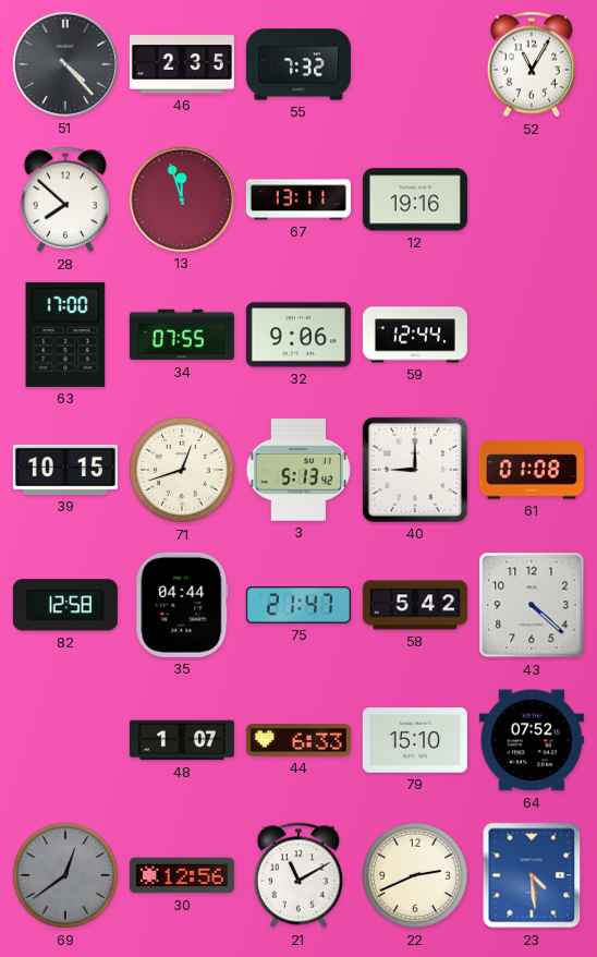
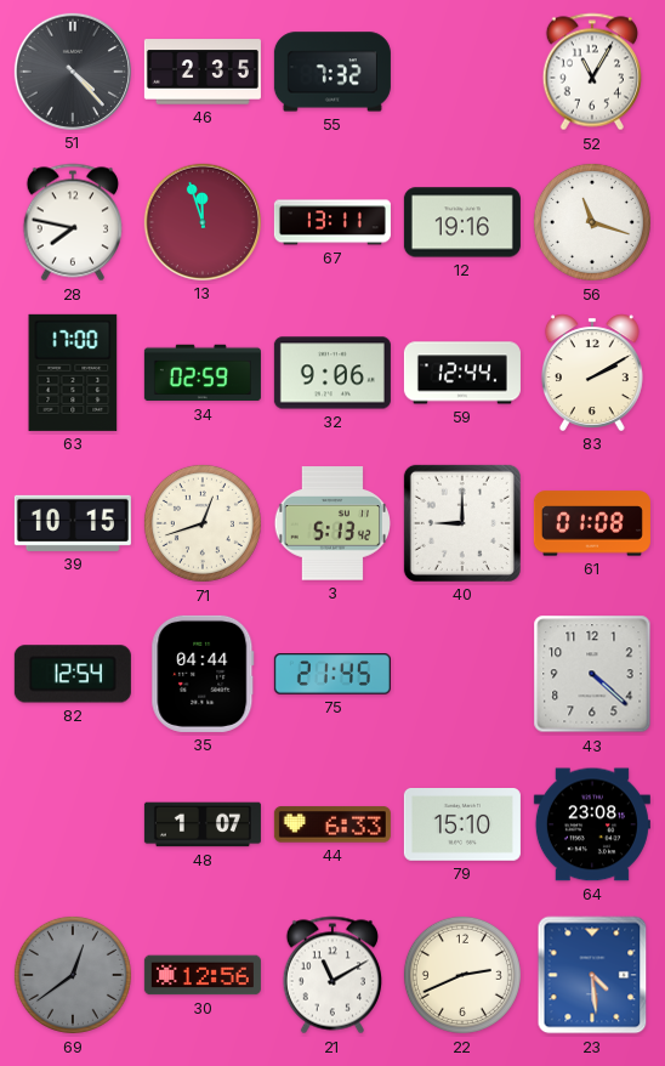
28: 7:52 -> 7:47 (72, 222)
56: none -> 11:18 (592, 222)
34: 07:55 -> 02:59 (203, 373)
83: none -> 2:10 (592, 373)
82: 12:58 -> 12:54 (73, 674)
75: 21:47 -> 21:45 (332, 674)
58: 5:42 -> none (415, 605)
64: 07:52 -> 23:08 (592, 824)
